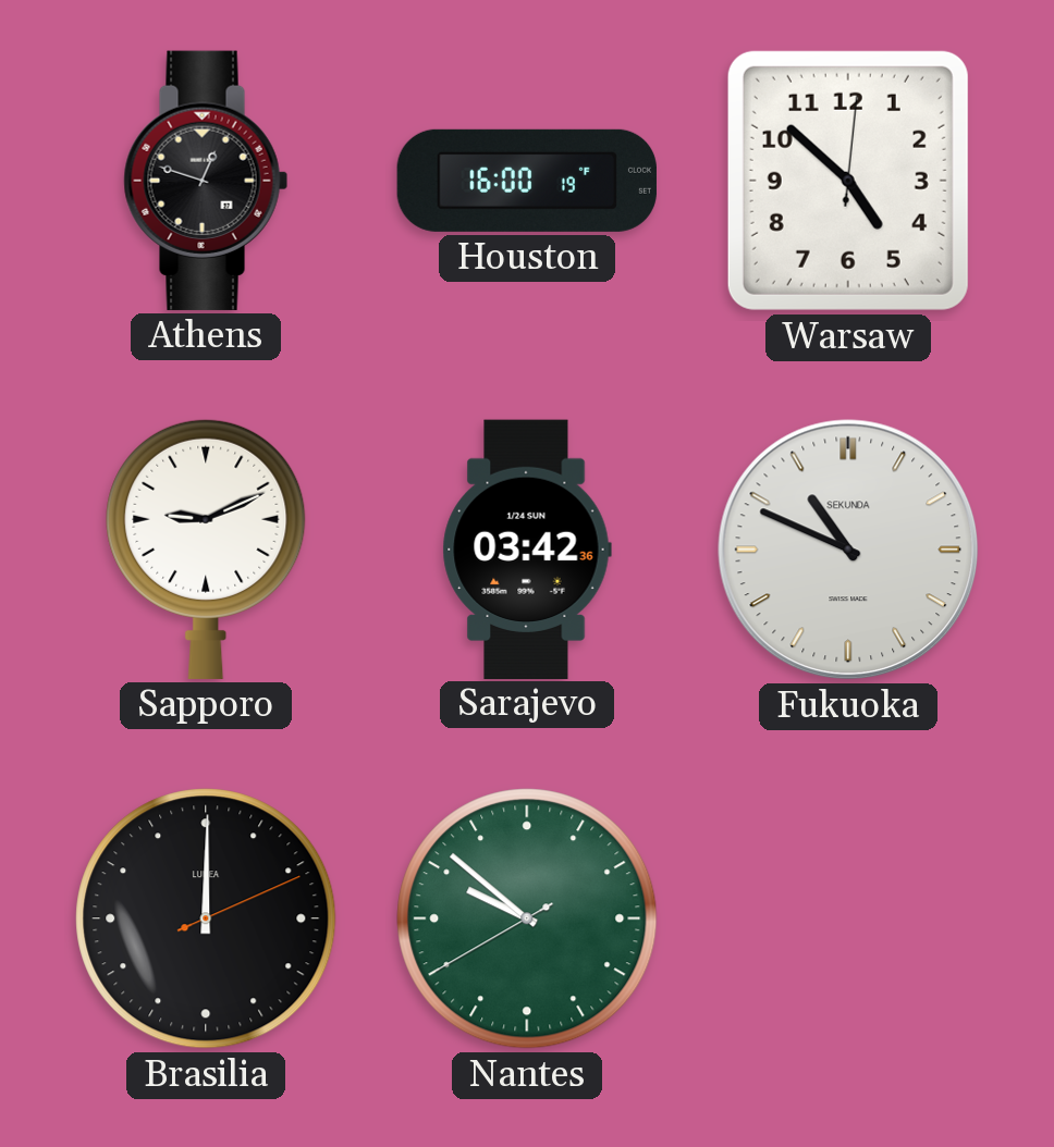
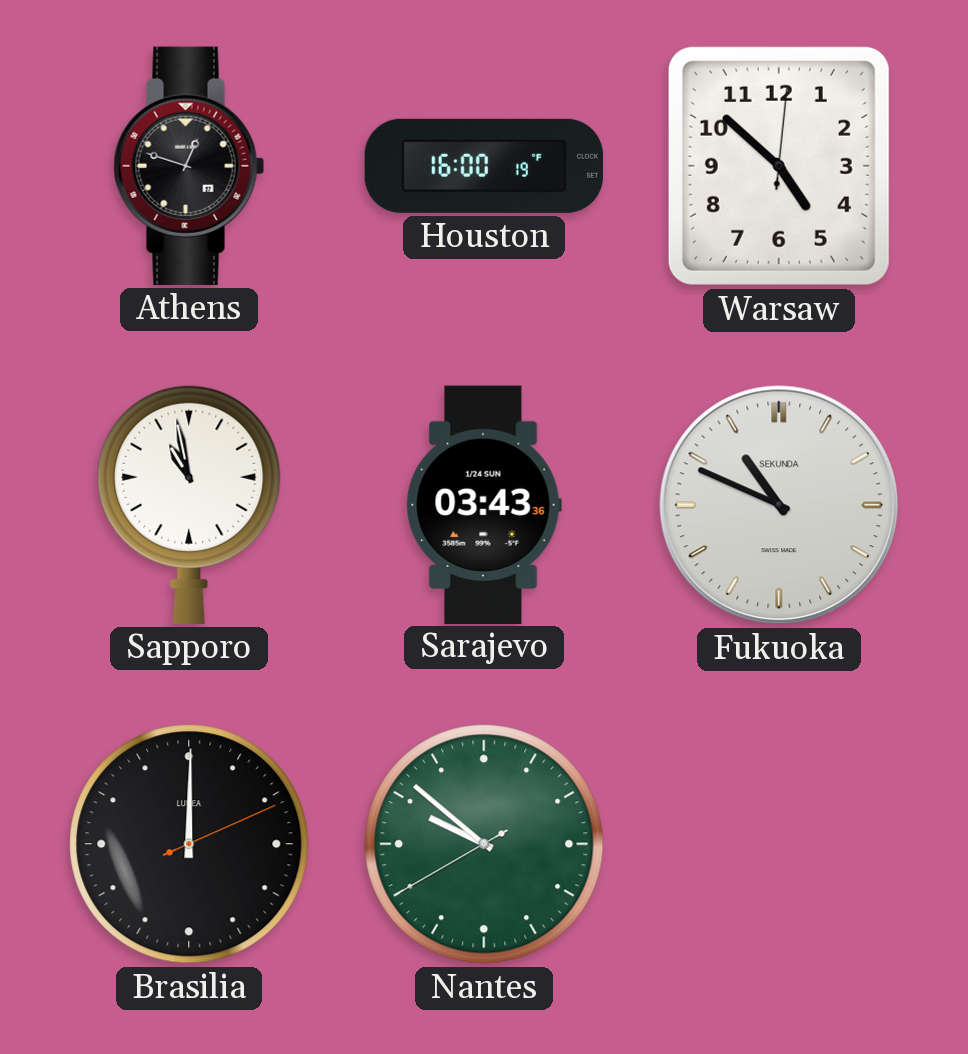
Sapporo: 9:11 -> 10:58 (189, 504)
Sarajevo: 03:42 -> 03:43 (484, 504)
